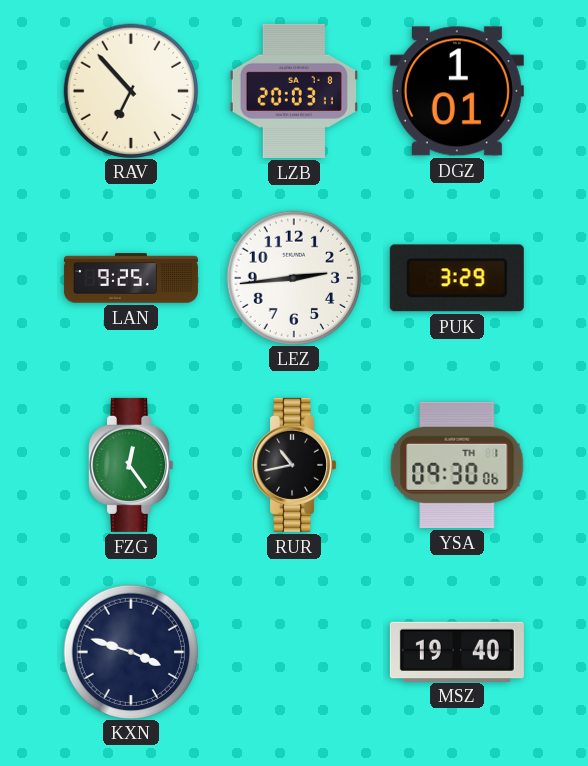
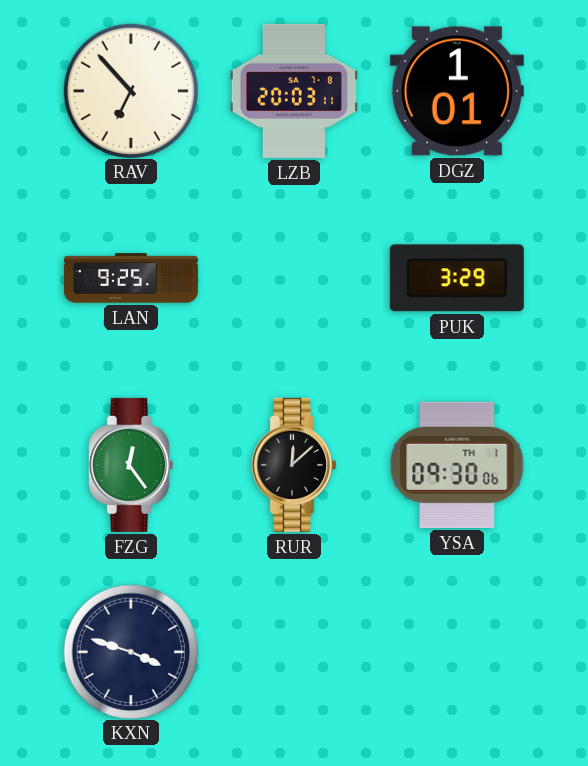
LEZ: 2:44 -> none (293, 277)
RUR: 10:43 -> 12:08 (294, 465)
MSZ: 19:40 -> none (457, 651)
